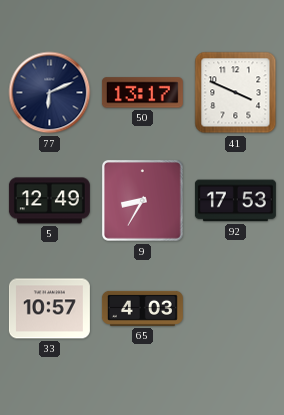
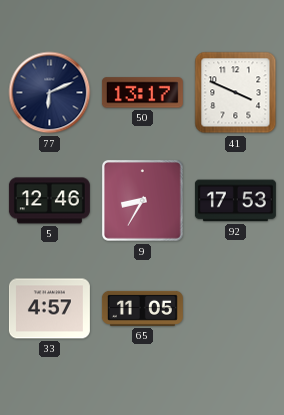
5: 12:49 -> 12:46 (49, 201)
33: 10:57 -> 4:57 (49, 309)
65: 4:03 -> 11:05 (142, 308)
